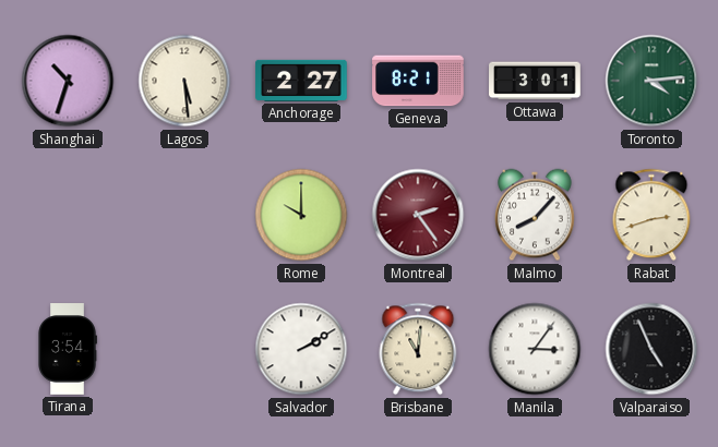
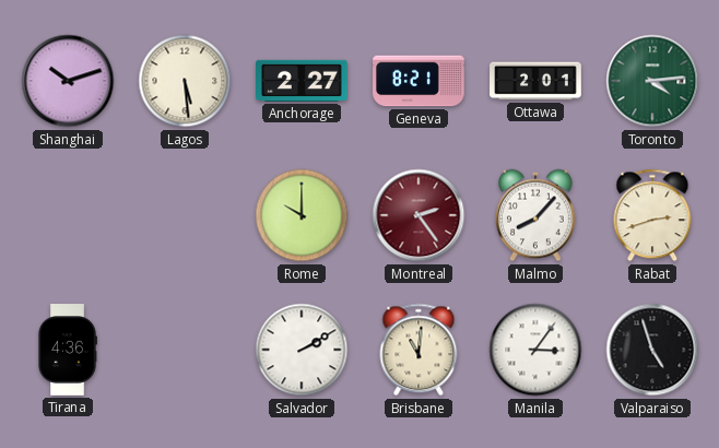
Shanghai: 10:33 -> 10:12 (68, 81)
Ottawa: 3:01 -> 2:01 (535, 81)
Tirana: 3:54 -> 4:36 (68, 350)
Valparaiso: 4:56 -> 4:57 (652, 350)
